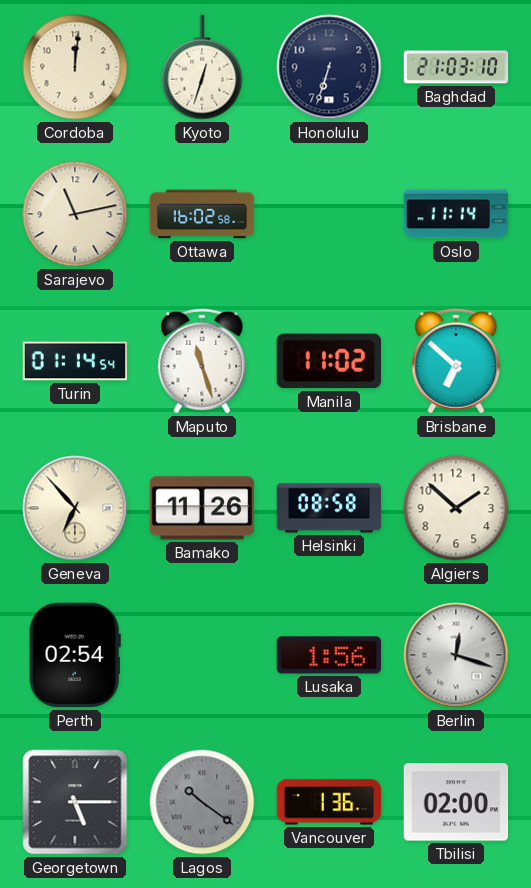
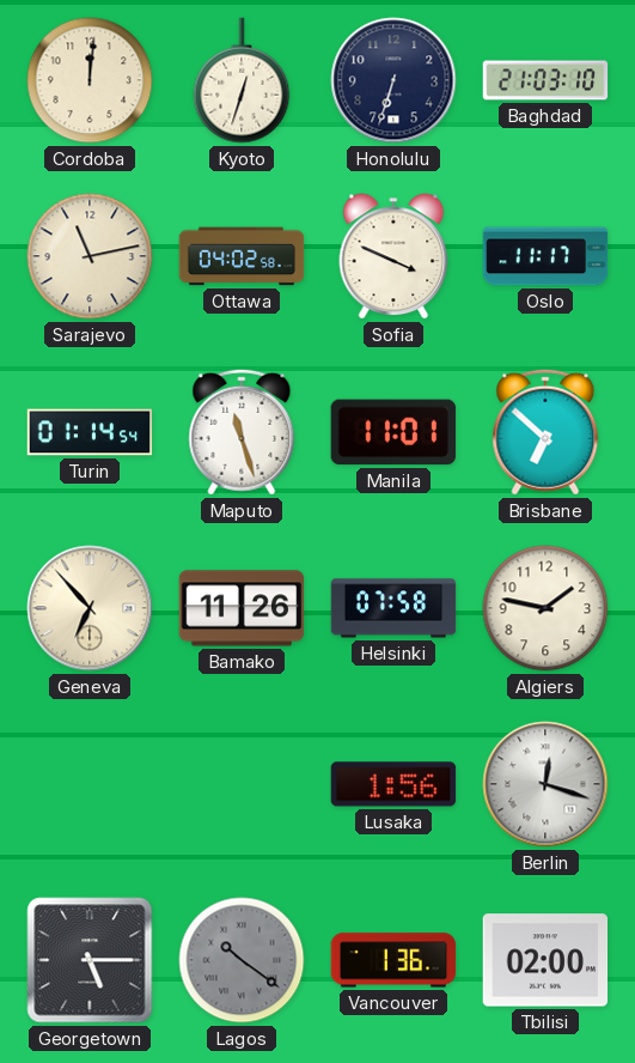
Ottawa: 16:02 -> 04:02 (242, 256)
Sofia: none -> 3:49 (393, 256)
Oslo: 11:14 -> 11:17 (545, 256)
Manila: 11:02 -> 11:01 (393, 432)
Helsinki: 08:58 -> 07:58 (393, 608)
Algiers: 1:52 -> 1:47 (545, 608)
Perth: 02:54 -> none (75, 655)
